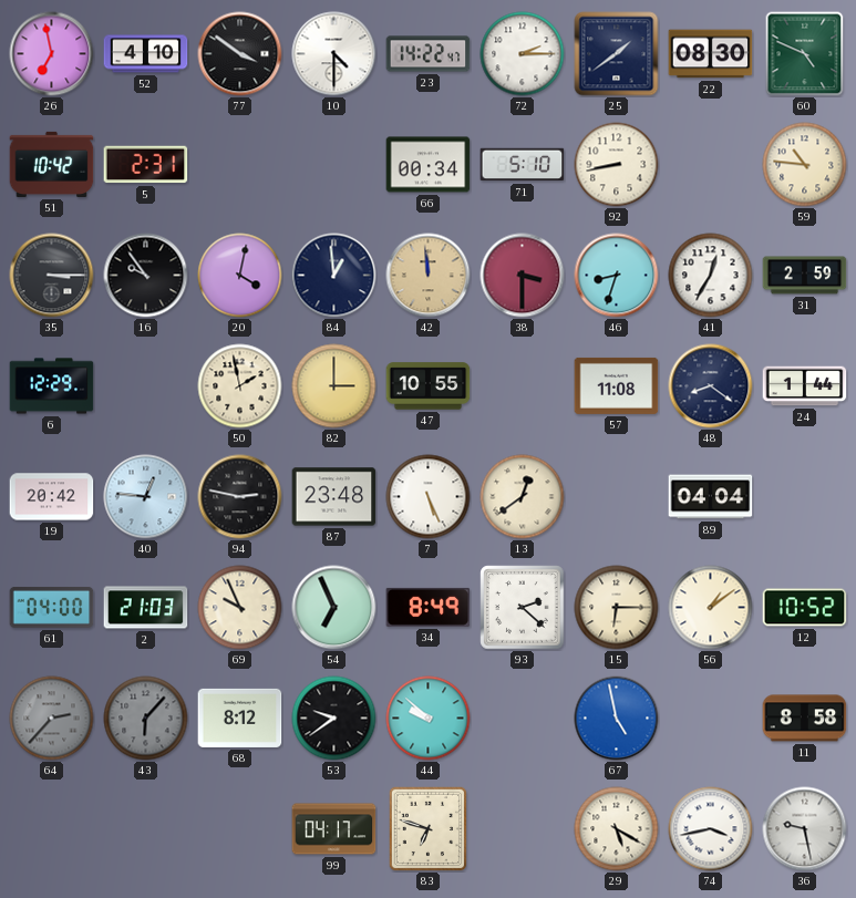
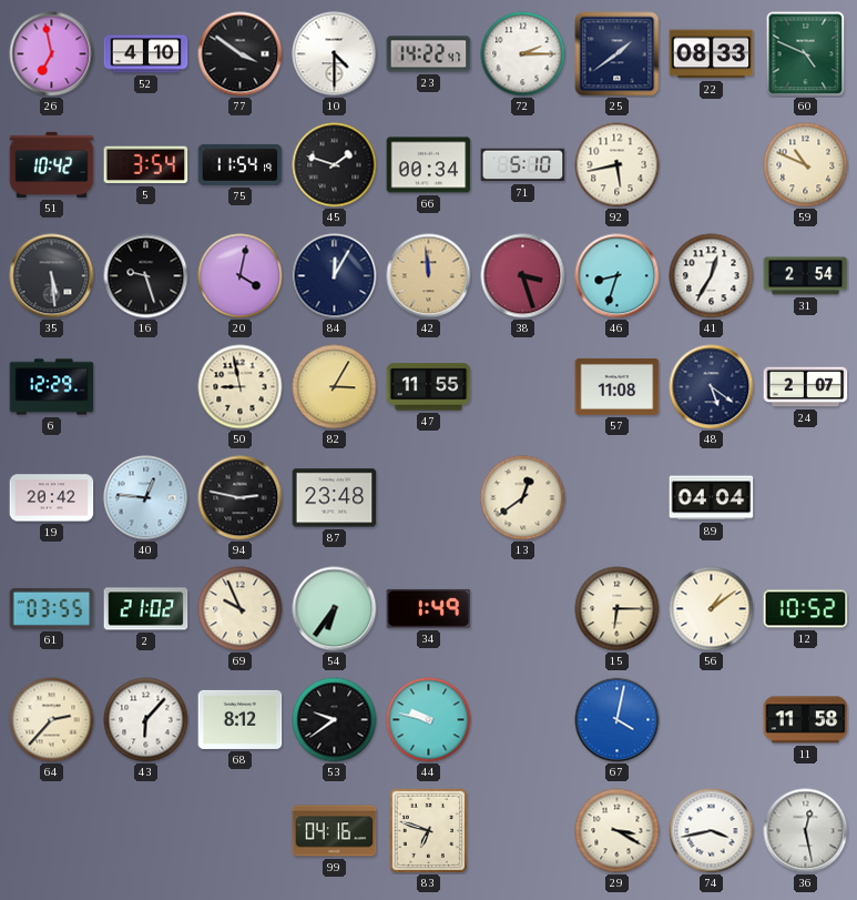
22: 08:30 -> 08:33 (712, 54)
5: 2:31 -> 3:54 (146, 165)
75: none -> 11:54 (241, 164)
45: none -> 1:48 (335, 165)
92: 8:43 -> 5:43 (618, 165)
59: 10:46 -> 10:49 (806, 165)
35: 3:15 -> 5:29 (52, 276)
16: 9:54 -> 9:27 (146, 276)
84: 12:59 -> 12:05 (335, 276)
38: 3:30 -> 3:27 (523, 276)
31: 2:59 -> 2:54 (806, 276)
50: 1:58 -> 8:58 (241, 387)
82: 3:00 -> 3:05 (335, 387)
47: 10:55 -> 11:55 (429, 387)
48: 8:21 -> 5:21 (712, 387)
24: 1:44 -> 2:07 (806, 387)
7: 5:26 -> none (429, 497)
61: 04:00 -> 03:55 (52, 608)
2: 21:03 -> 21:02 (146, 609)
54: 6:56 -> 6:36 (335, 609)
34: 8:49 -> 1:49 (429, 608)
93: 2:22 -> none (523, 608)
64 dial: grey -> cream (52, 720)
43 dial: grey -> white (146, 720)
44: 9:52 -> 9:47 (429, 720)
67: 4:58 -> 4:02 (618, 720)
11: 8:58 -> 11:58 (806, 720)
99: 04:17 -> 04:16 (335, 831)
29: 5:20 -> 3:20 (618, 831)
36: 9:28 -> 12:28 (806, 831)
